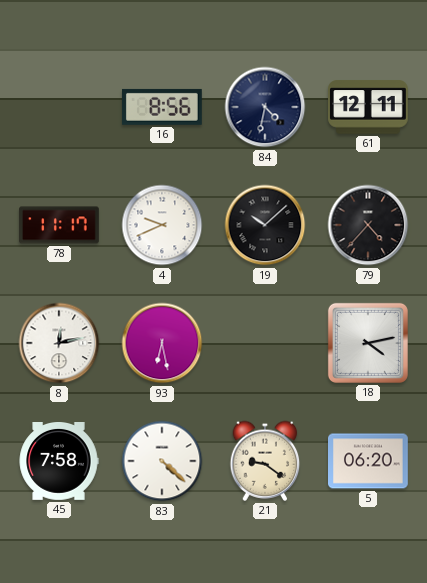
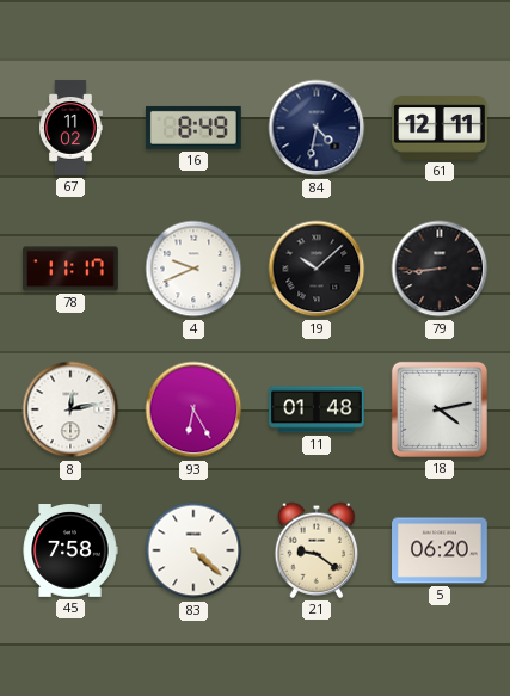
67: none -> 11:02 (70, 128)
16: 8:56 -> 8:49 (193, 128)
79: 4:37 -> 8:44 (440, 269)
93: 6:28 -> 6:25 (193, 409)
11: none -> 01:48 (318, 409)
